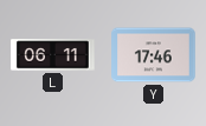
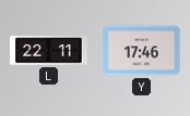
L: 06:11 -> 22:11 (49, 51)
